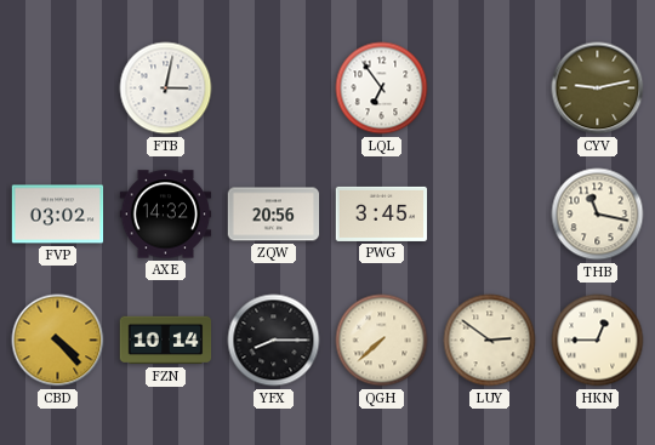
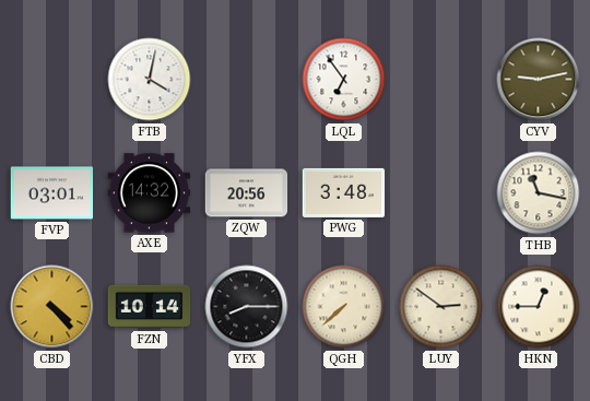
FTB: 3:02 -> 4:02 (150, 80)
FVP: 03:02 -> 03:01 (52, 193)
PWG: 3:45 -> 3:48 (344, 192)
